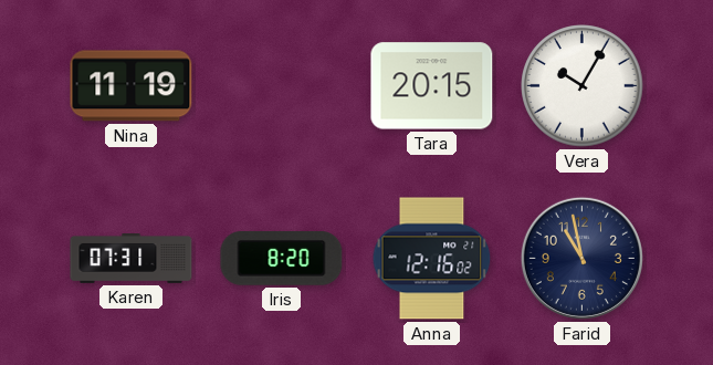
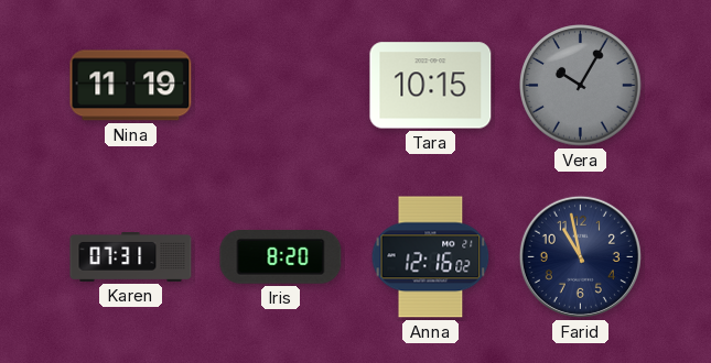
Tara: 20:15 -> 10:15 (431, 86)
Vera dial: white -> grey (581, 86)
